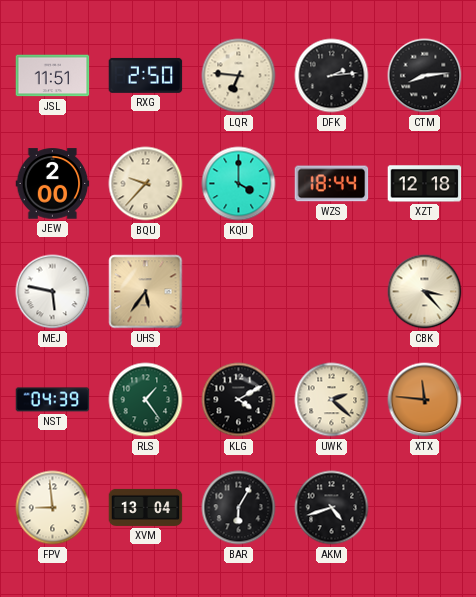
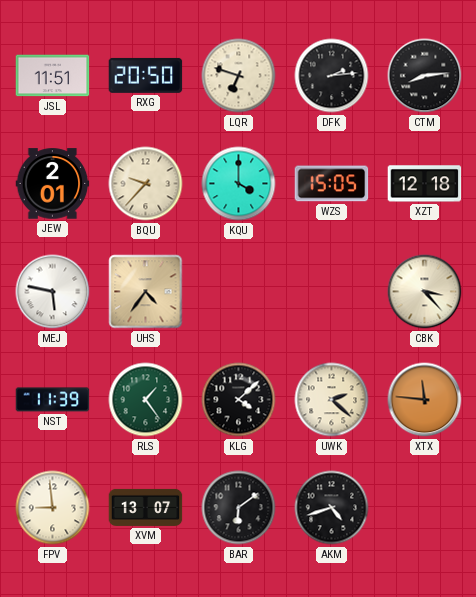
RXG: 2:50 -> 20:50 (146, 75)
LQR: 6:46 -> 6:48 (239, 76)
JEW: 2:00 -> 2:01 (53, 184)
WZS: 18:44 -> 15:05 (332, 184)
UHS: 5:36 -> 4:36 (146, 292)
NST: 04:39 -> 11:39 (53, 400)
KLG: 4:10 -> 4:08 (239, 400)
XVM: 13:04 -> 13:07 (146, 507)
BAR: 6:05 -> 6:09 (239, 508)
